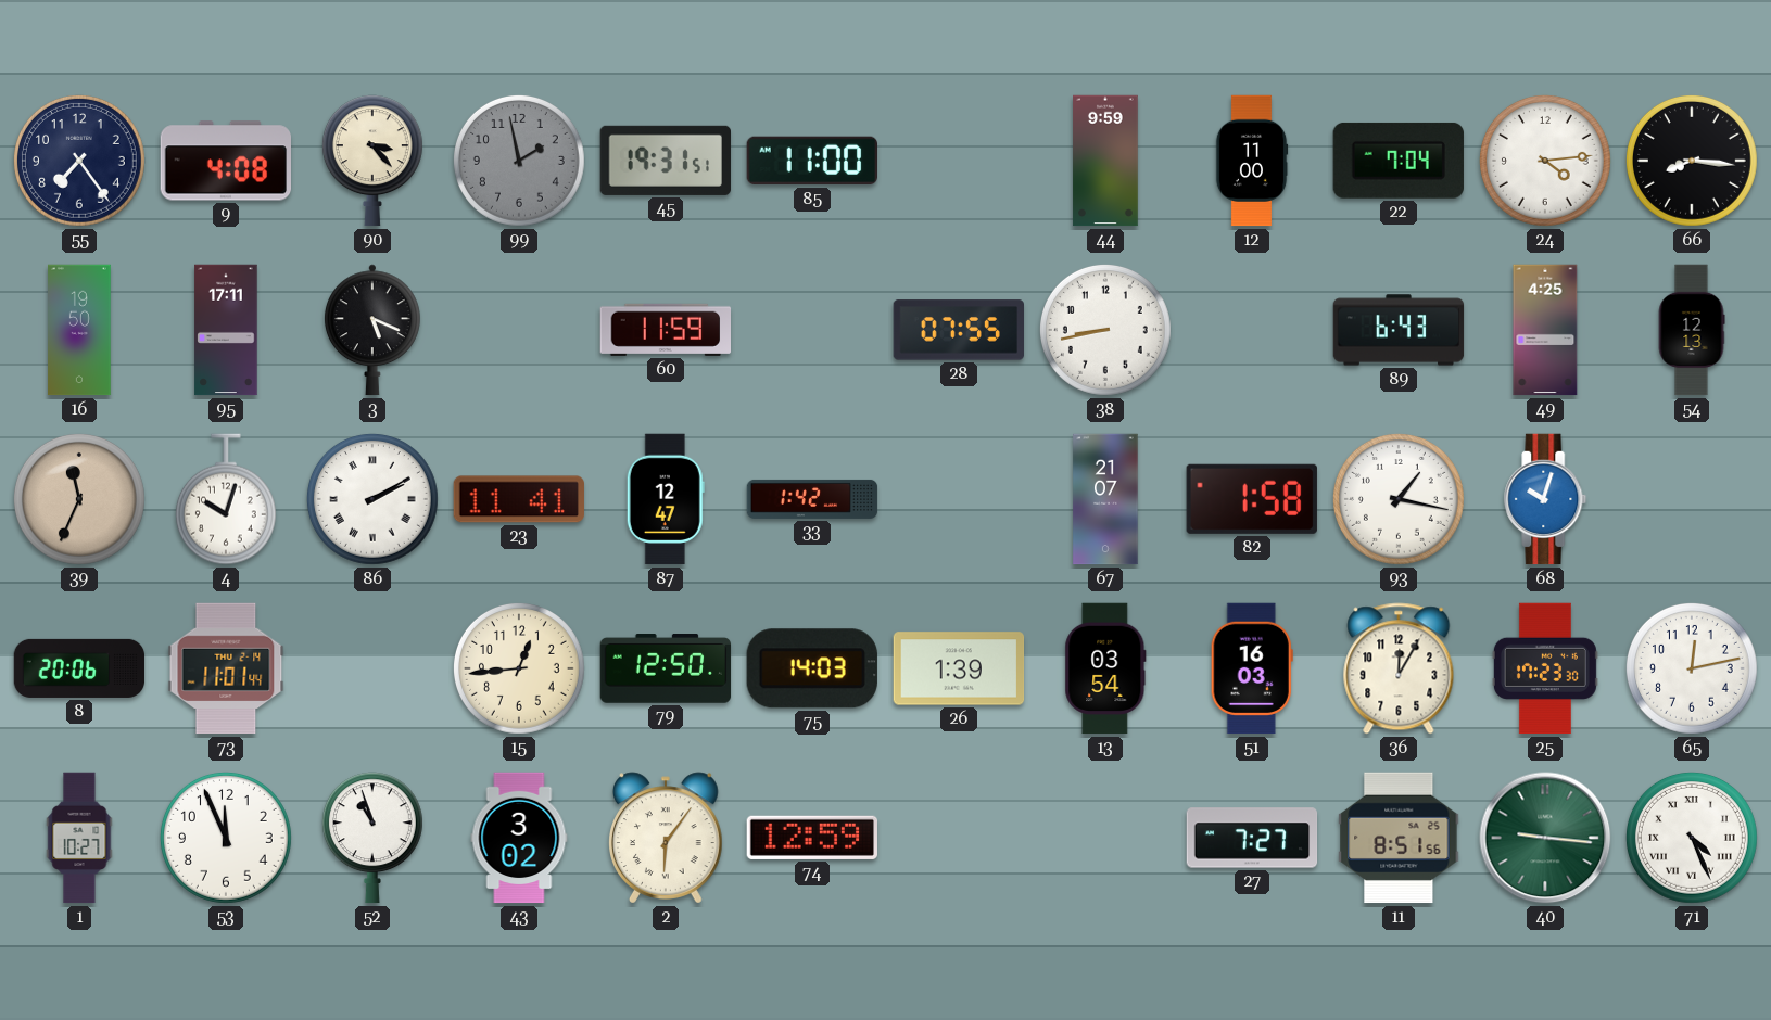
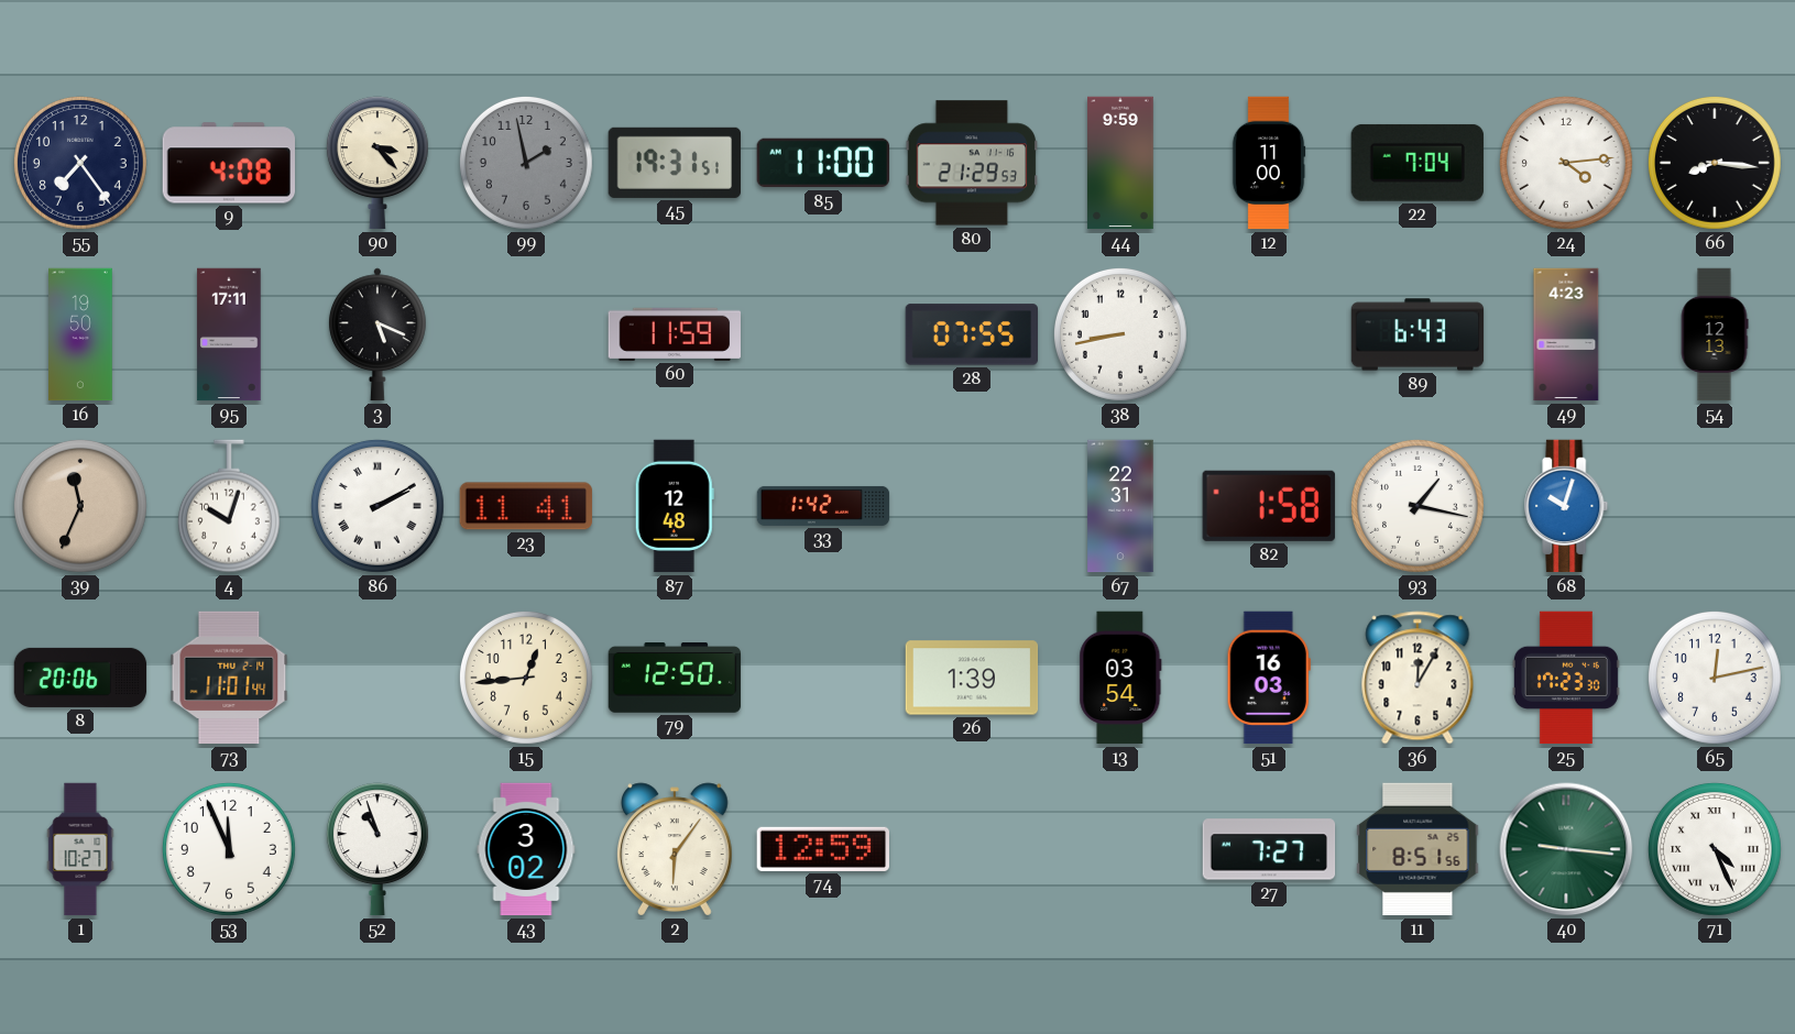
80: none -> 21:29 (972, 163)
49: 4:25 -> 4:23 (1566, 334)
87: 12:47 -> 12:48 (675, 506)
67: 21:07 -> 22:31 (1120, 506)
75: 14:03 -> none (812, 668)
